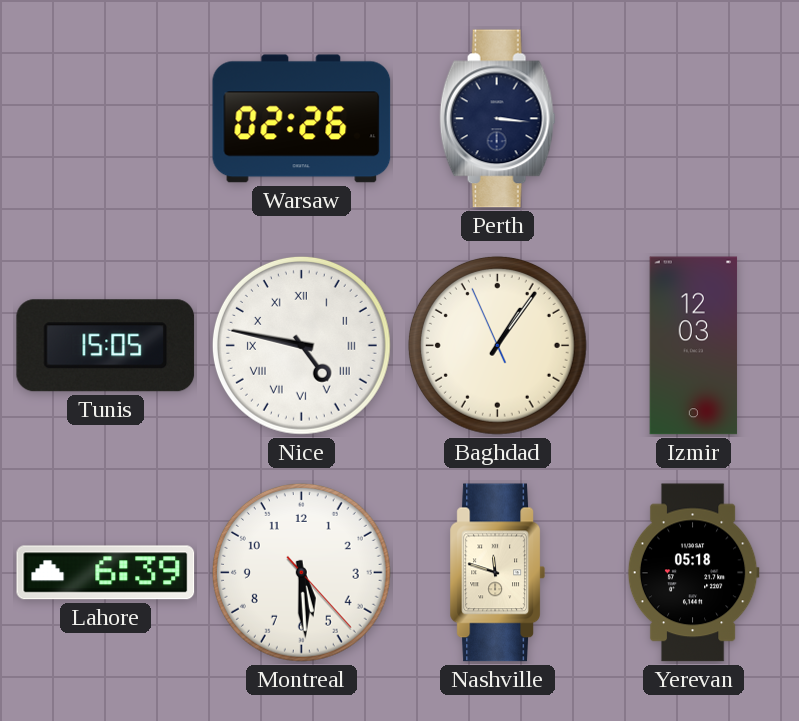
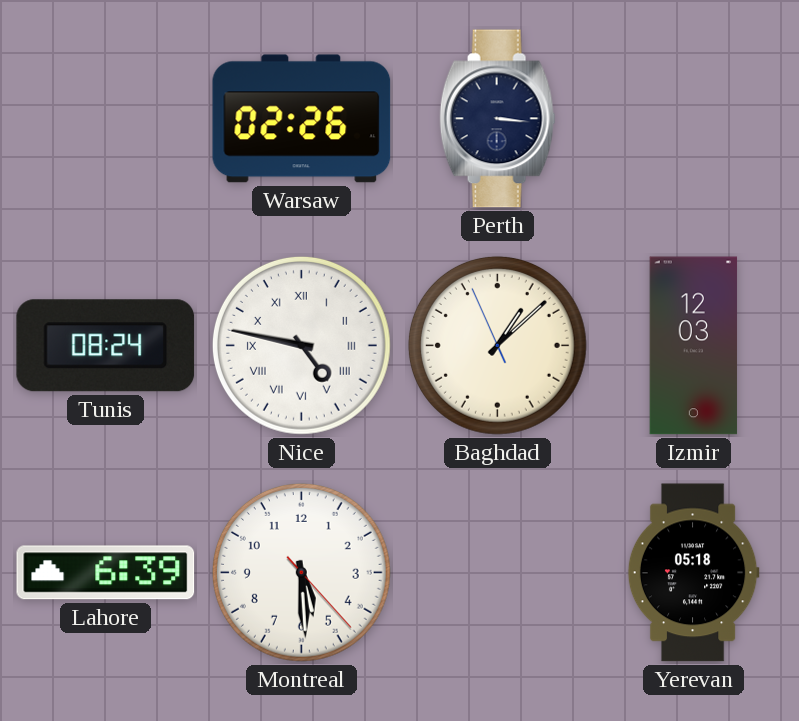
Tunis: 15:05 -> 08:24 (106, 346)
Baghdad: 1:05 -> 1:07 (497, 345)
Nashville: 11:48 -> none (497, 573)
